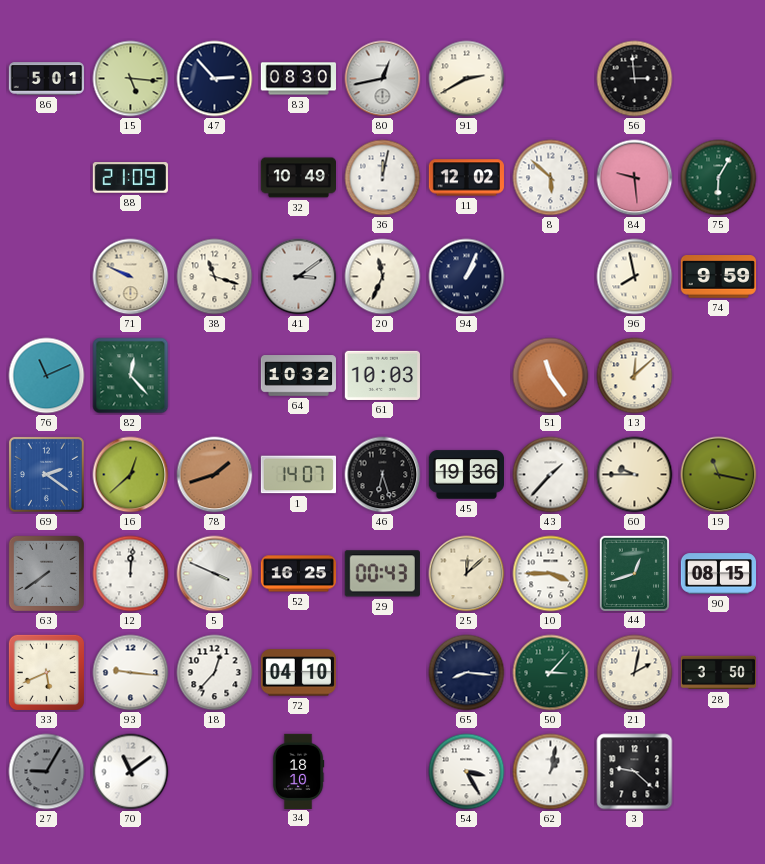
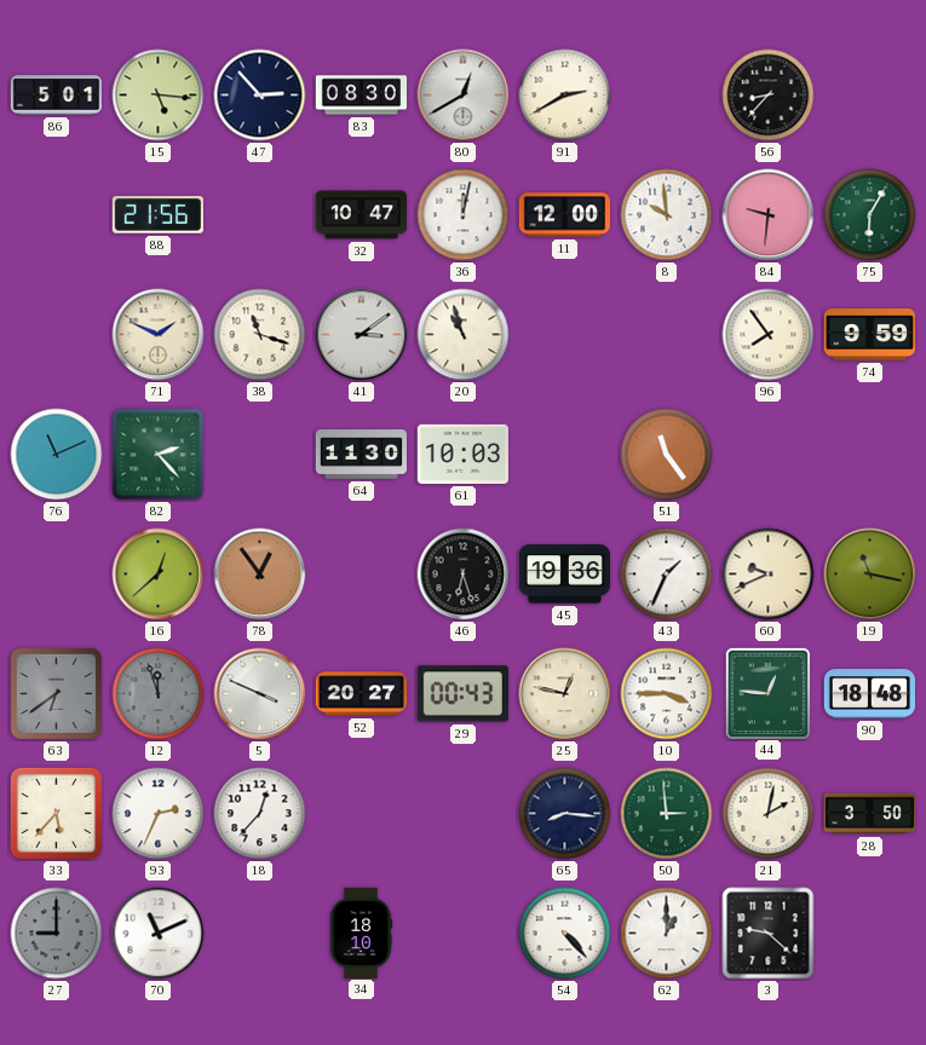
80: 12:43 -> 12:40 (464, 96)
56: 2:59 -> 8:37 (769, 96)
88: 21:09 -> 21:56 (157, 215)
32: 10:49 -> 10:47 (361, 215)
11: 12:02 -> 12:00 (564, 215)
8: 5:52 -> 9:59 (667, 215)
84: 9:29 -> 9:31 (769, 215)
71: 9:49 -> 1:49 (159, 335)
20: 11:34 -> 10:57 (464, 335)
94: 1:04 -> none (467, 277)
96: 7:58 -> 7:54 (769, 335)
82: 12:23 -> 2:23 (159, 455)
64: 10:32 -> 11:30 (361, 455)
13: 12:08 -> none (635, 376)
69: 2:21 -> none (46, 474)
78: 1:42 -> 12:54 (260, 575)
1: 14:07 -> none (298, 475)
43: 1:37 -> 1:34 (667, 575)
60: 9:45 -> 9:41 (769, 575)
63: 7:39 -> 6:39 (56, 693)
12: 12:01 -> 11:57 (159, 694)
12 dial: white -> grey (159, 694)
52: 16:25 -> 20:27 (361, 694)
25: 12:08 -> 12:47 (565, 694)
44: 12:42 -> 12:46 (767, 693)
90: 08:15 -> 18:48 (869, 694)
33: 5:41 -> 5:37 (56, 813)
93: 9:16 -> 2:34 (159, 814)
72: 04:10 -> none (298, 673)
50: 3:07 -> 2:59 (667, 814)
27: 9:05 -> 9:00 (57, 934)
70: 11:09 -> 11:11 (159, 934)
54: 3:25 -> 4:23 (565, 934)
62: 1:02 -> 1:00 (667, 934)
